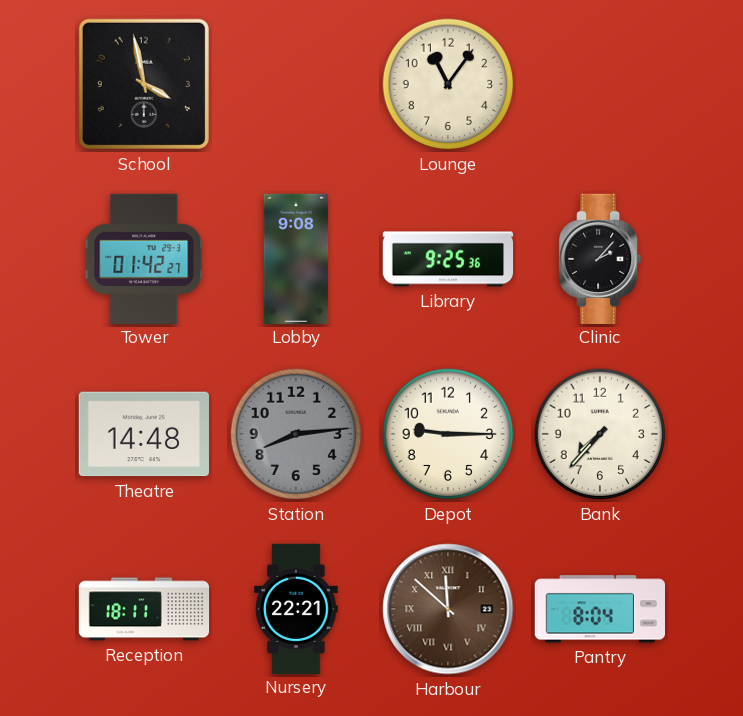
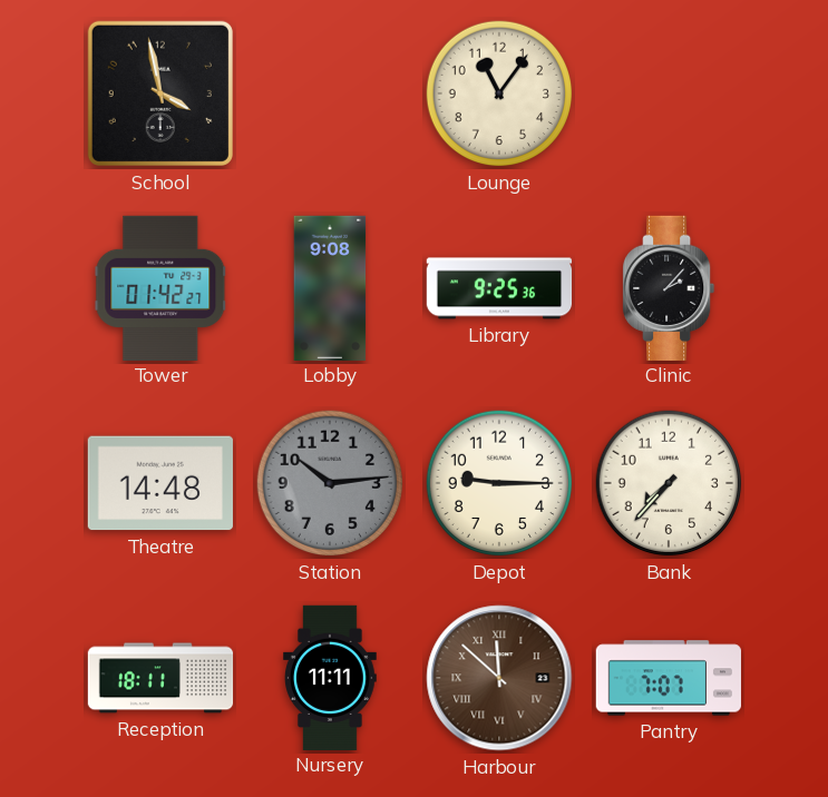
Station: 8:14 -> 10:14 (330, 483)
Nursery: 22:21 -> 11:11 (331, 677)
Pantry: 8:04 -> 7:07 (668, 678)
